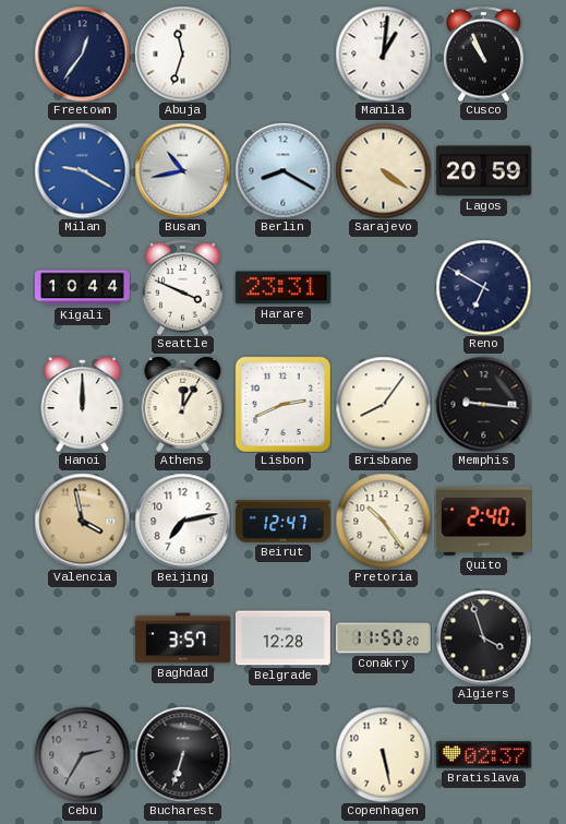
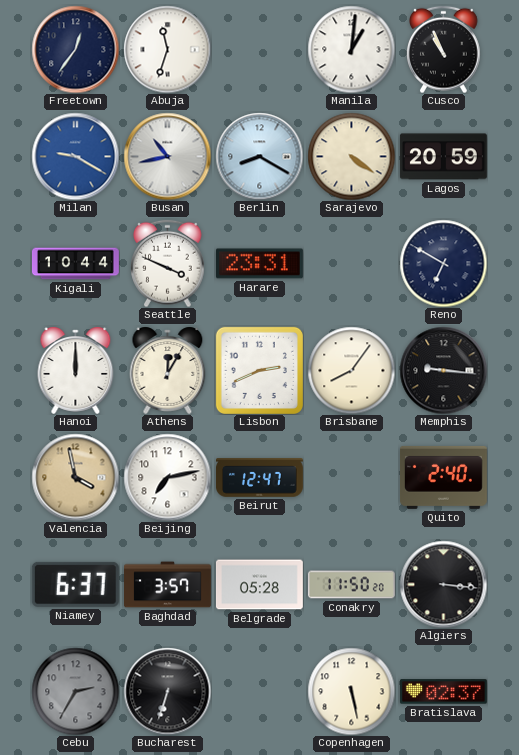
Pretoria: 10:24 -> none (383, 521)
Niamey: none -> 6:37 (75, 584)
Belgrade: 12:28 -> 05:28 (259, 585)
Algiers: 3:57 -> 3:16 (443, 584)
